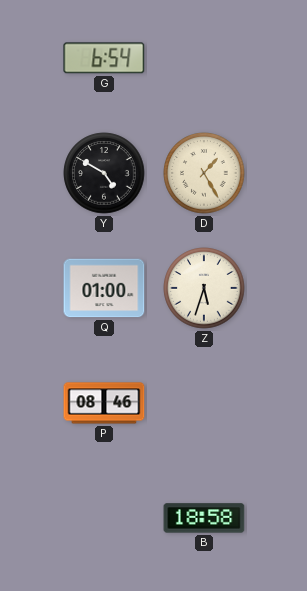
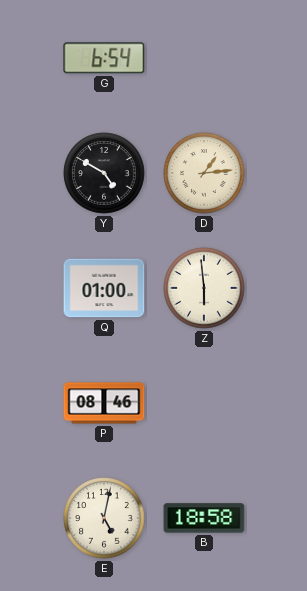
D: 1:25 -> 1:14 (204, 173)
Z: 5:33 -> 5:59 (204, 288)
E: none -> 5:02 (104, 518)
